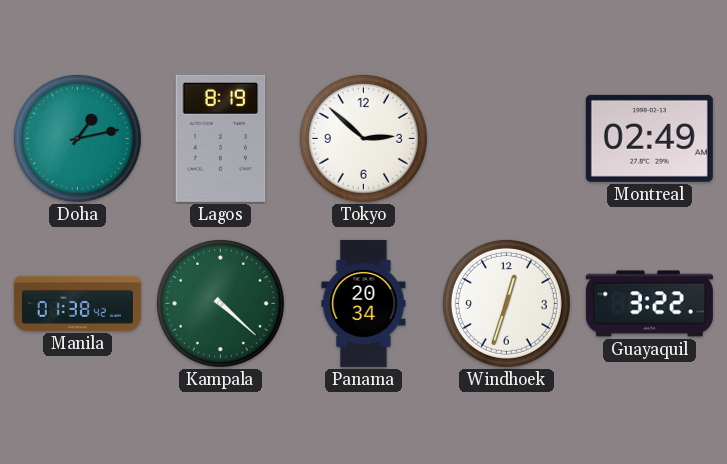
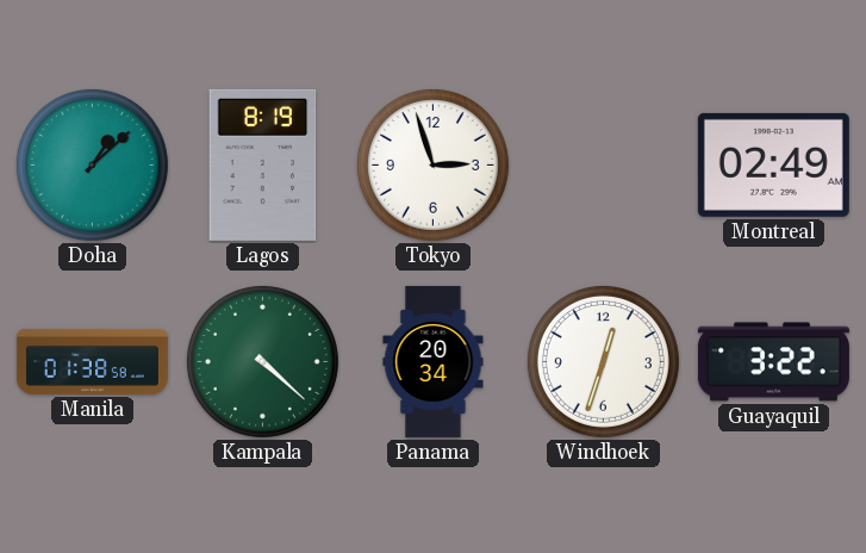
Doha: 1:13 -> 1:08 (92, 164)
Tokyo: 2:52 -> 2:57 (432, 164)
Manila: 01:38:42 -> 01:38:58 (92, 361)
